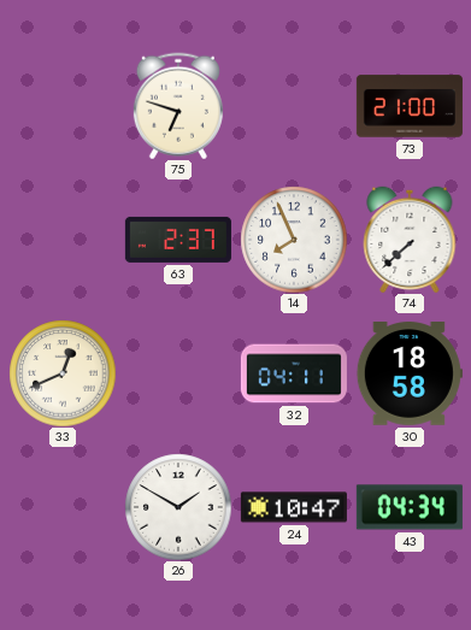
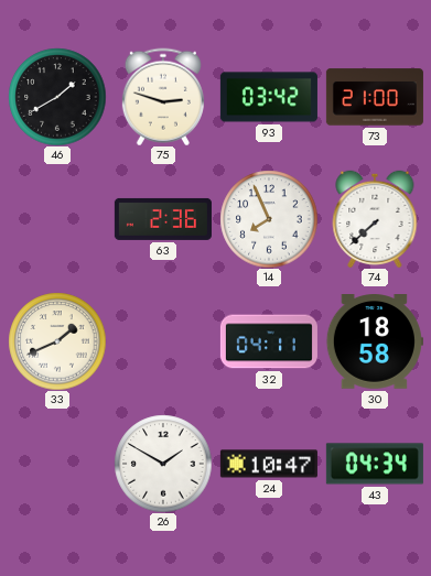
46: none -> 1:40 (57, 97)
75: 6:48 -> 2:48 (163, 97)
93: none -> 03:42 (269, 97)
63: 2:37 -> 2:36 (163, 219)
33: 12:41 -> 1:41 (57, 341)
